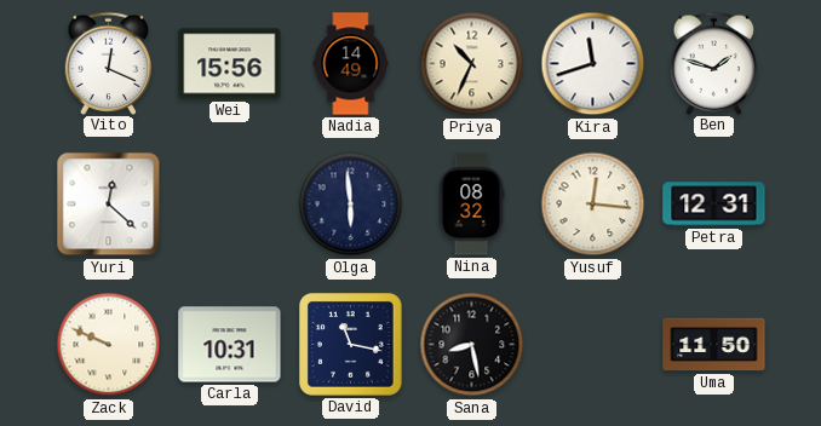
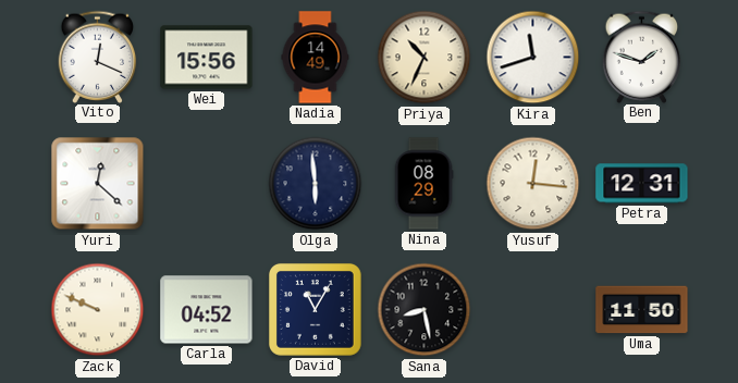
Nina: 08:32 -> 08:29 (423, 184)
Carla: 10:31 -> 04:52 (207, 310)
David: 11:17 -> 11:05 (315, 309)
